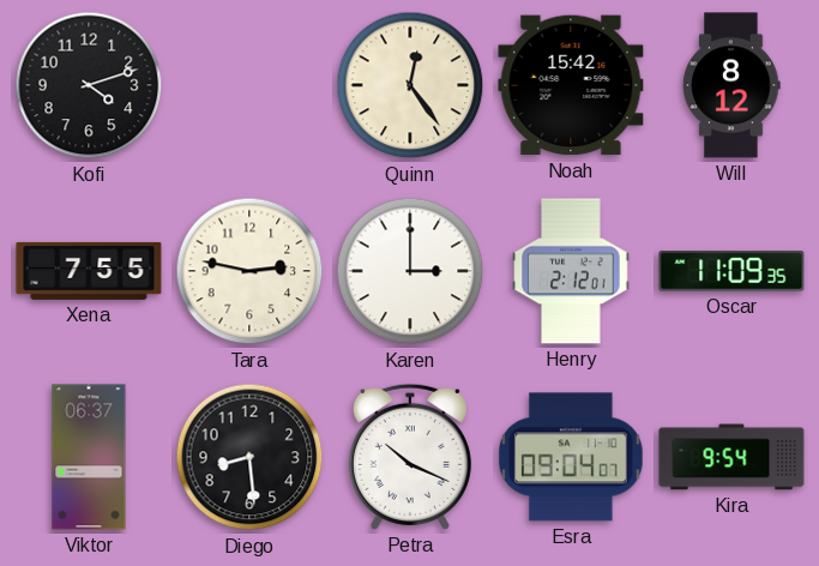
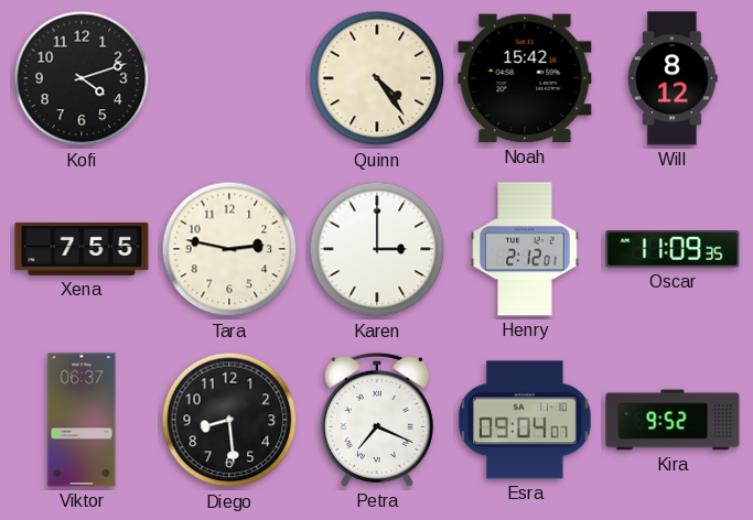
Quinn: 12:24 -> 4:24 (377, 78)
Petra: 10:19 -> 7:19 (377, 420)
Kira: 9:54 -> 9:52 (673, 420)
